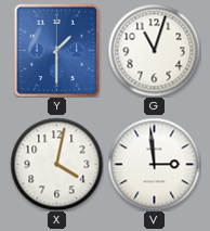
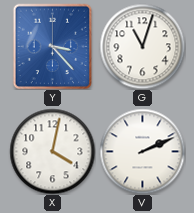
Y: 1:30 -> 3:23 (53, 46)
V: 2:59 -> 2:11 (142, 151)
